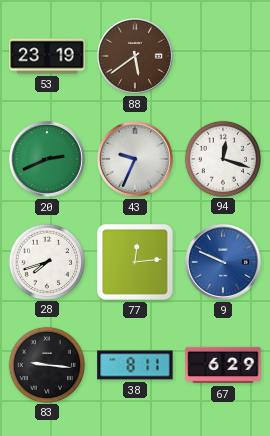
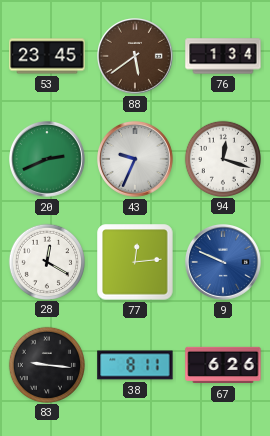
53: 23:19 -> 23:45 (47, 56)
76: none -> 1:34 (223, 56)
28: 7:42 -> 12:20 (46, 261)
67: 6:29 -> 6:26 (223, 365)
